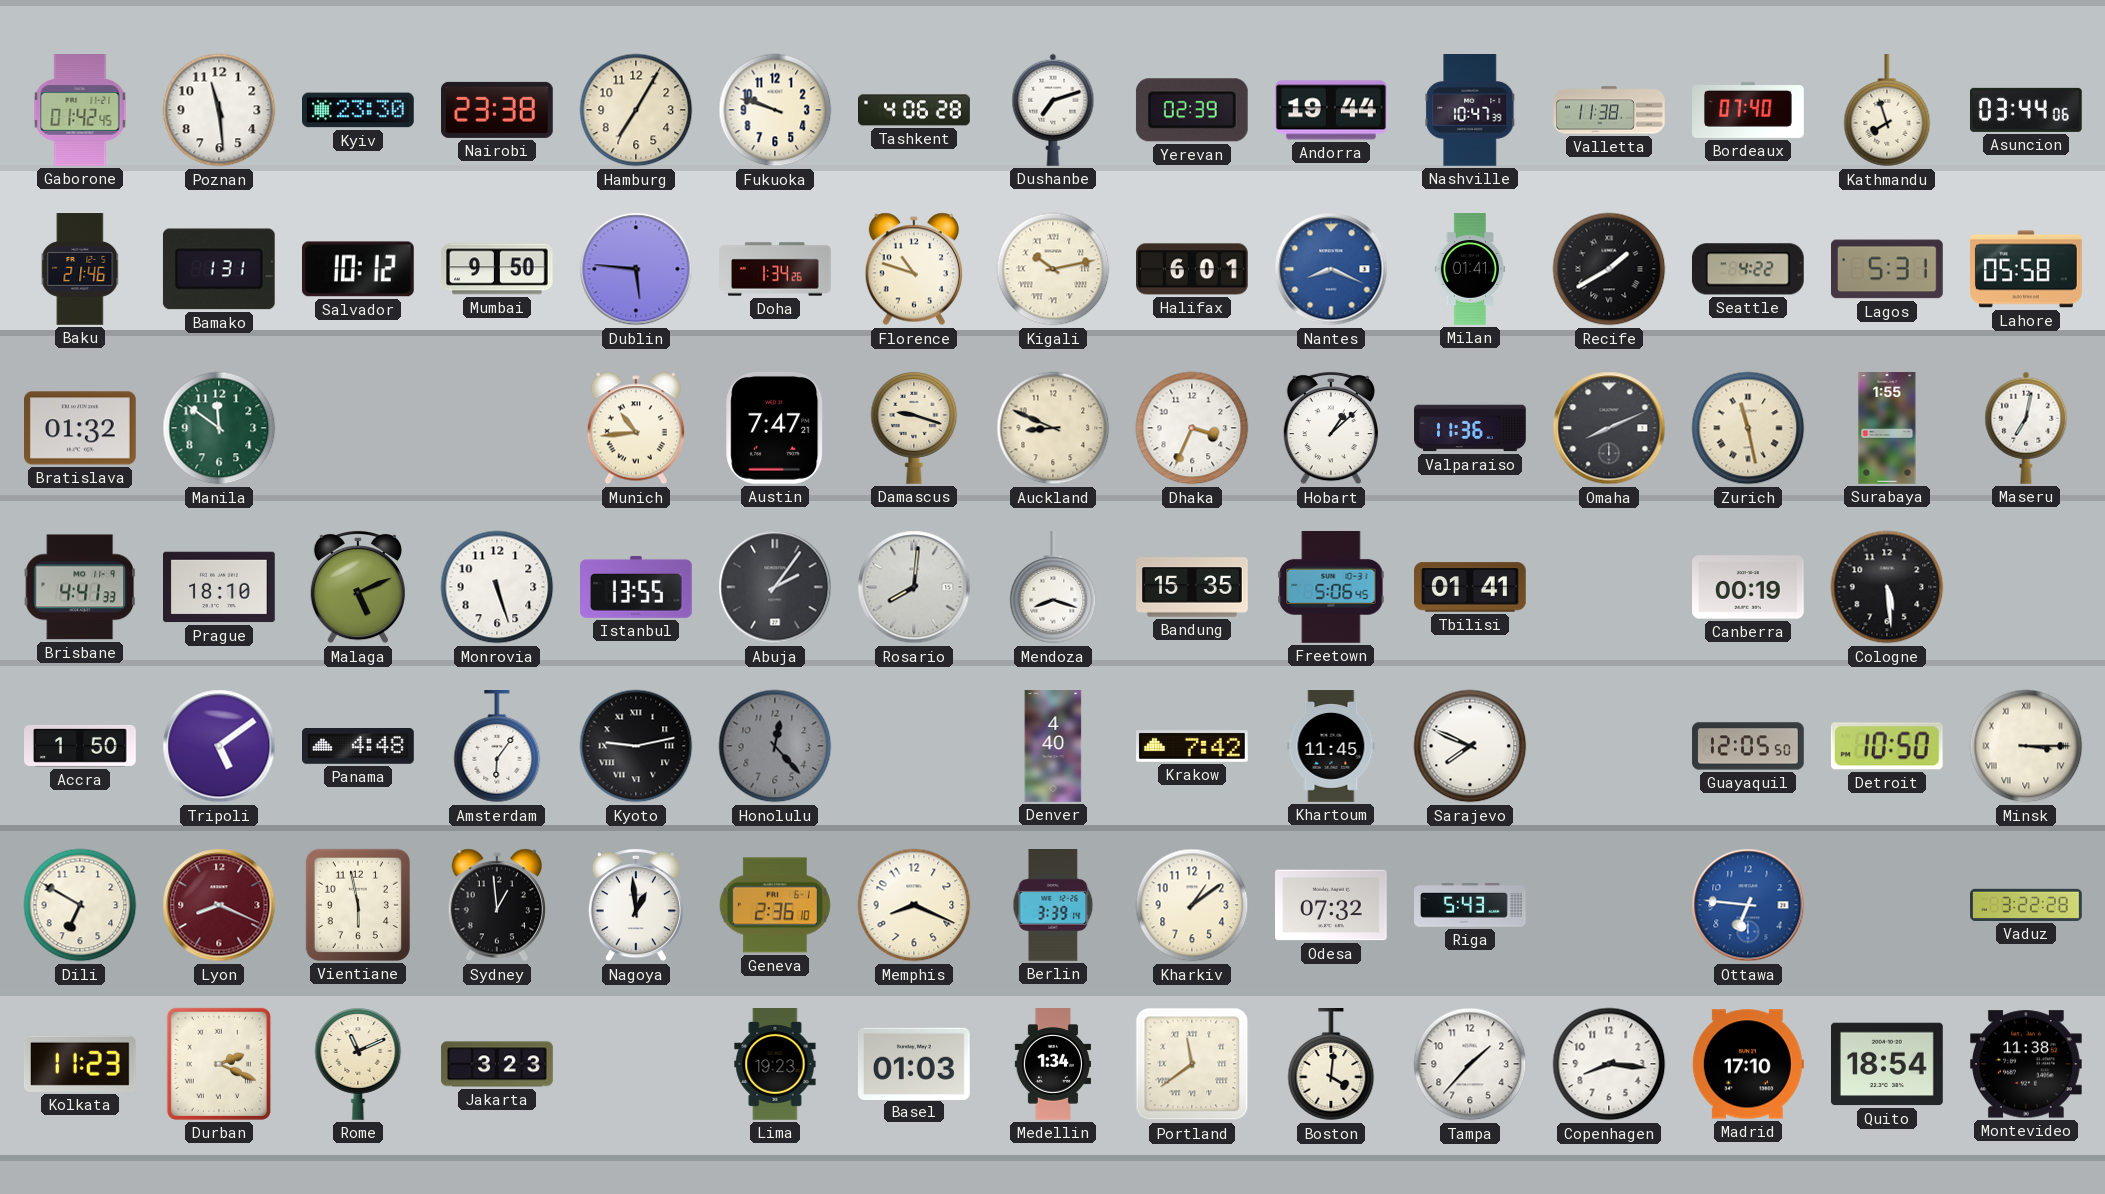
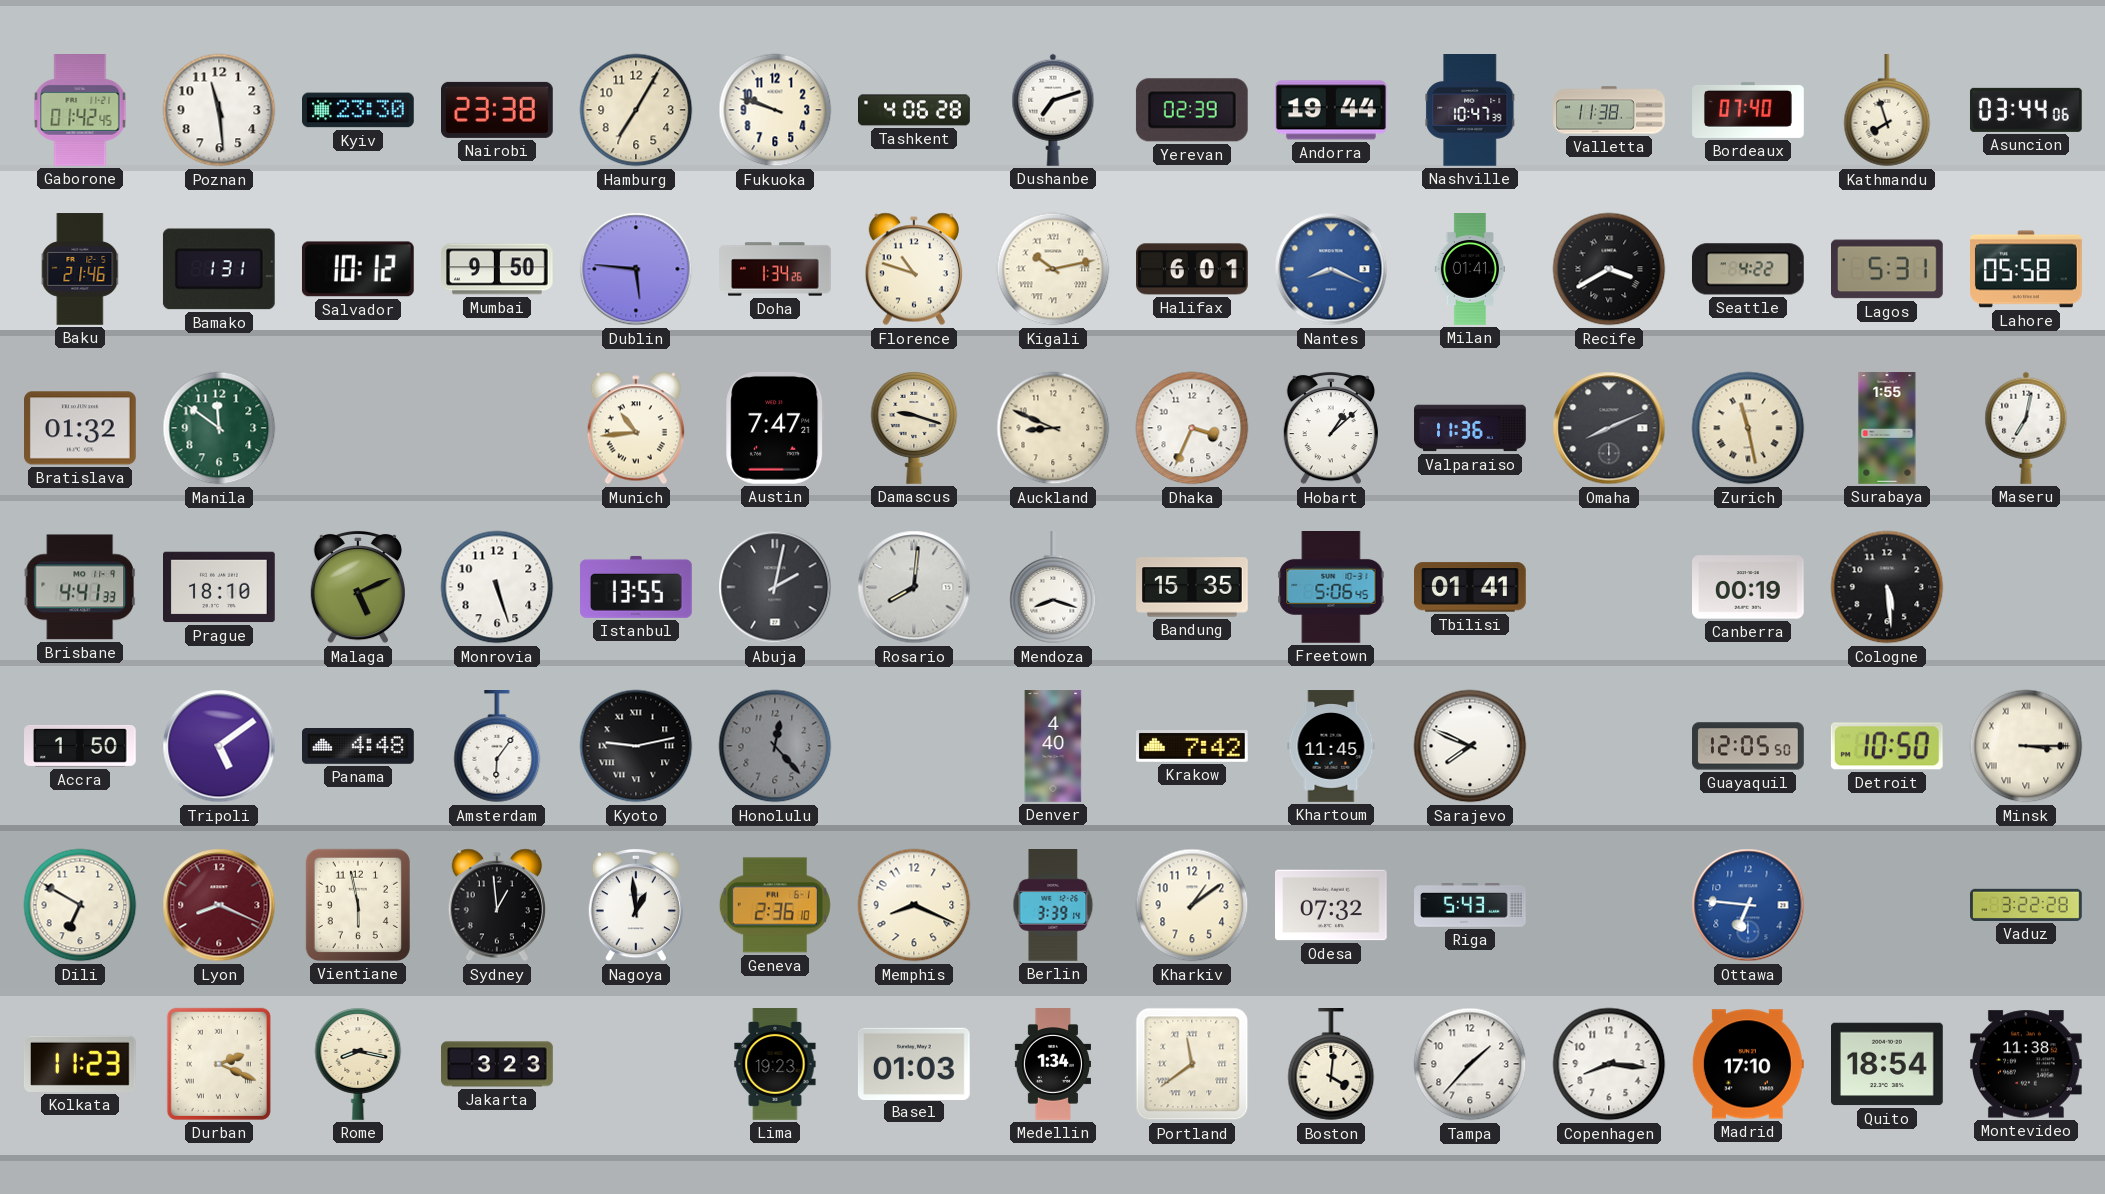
Recife: 1:40 -> 3:40 (1609, 269)
Abuja: 2:06 -> 2:02 (775, 587)
Rome: 11:11 -> 8:17 (358, 1064)
